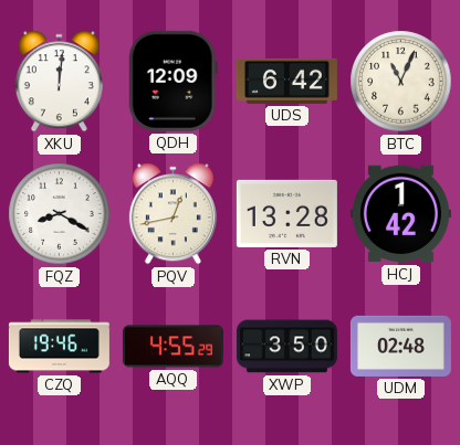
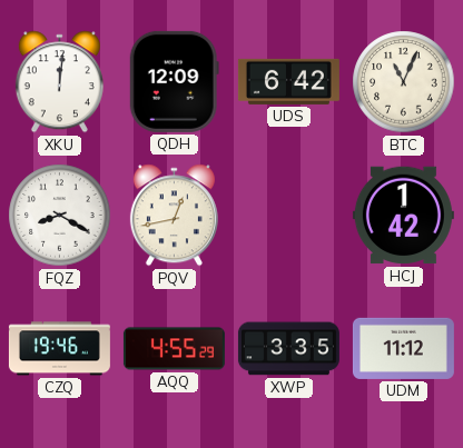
RVN: 13:28 -> none (286, 213)
XWP: 3:50 -> 3:35 (288, 349)
UDM: 02:48 -> 11:12 (403, 348)
